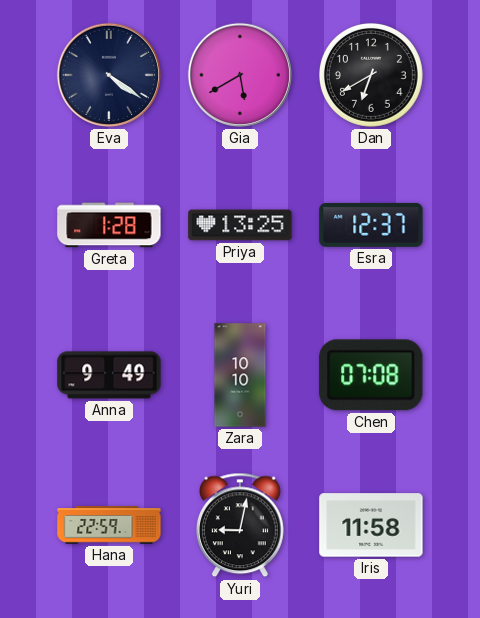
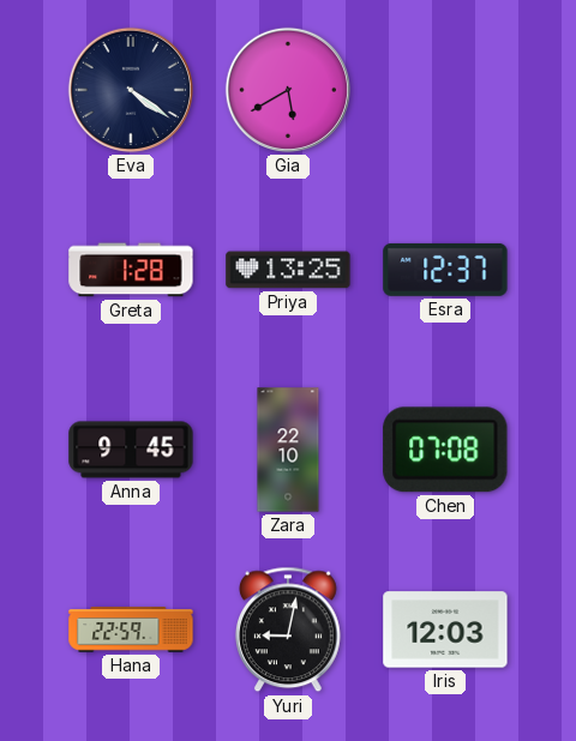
Dan: 6:40 -> none (371, 75)
Anna: 9:49 -> 9:45 (131, 450)
Zara: 10:10 -> 22:10 (288, 450)
Iris: 11:58 -> 12:03 (445, 629)
